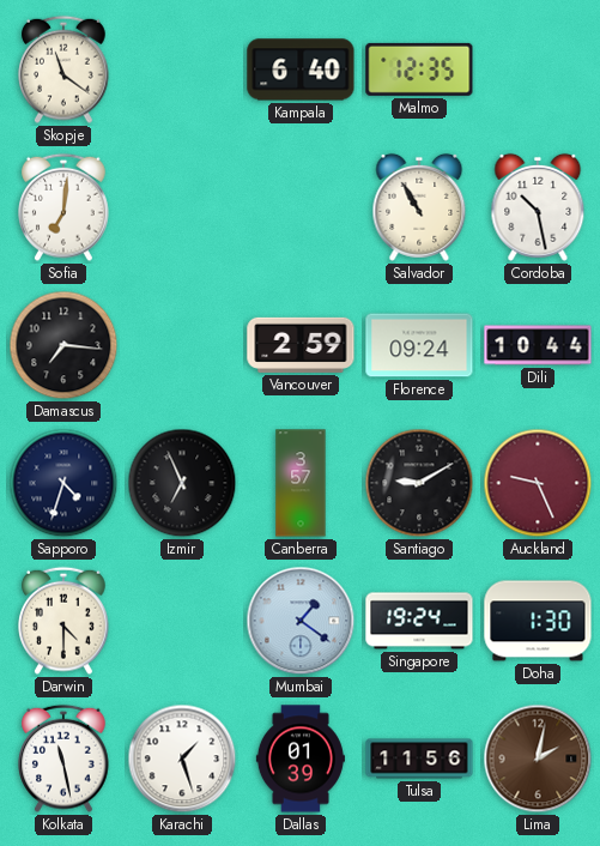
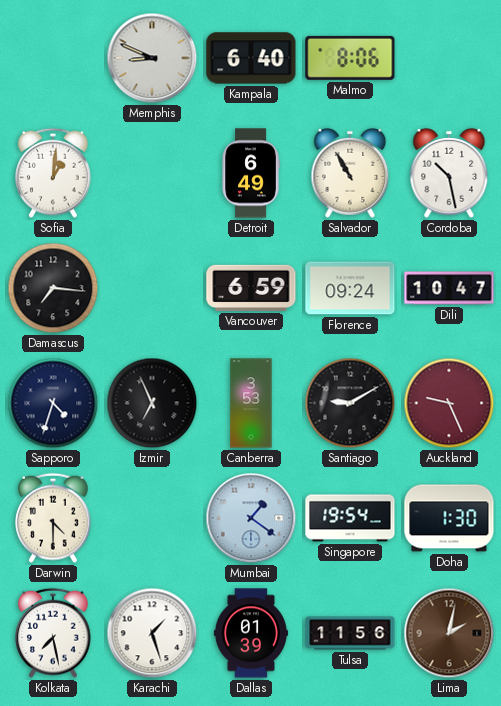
Skopje: 11:21 -> none (63, 70)
Memphis: none -> 8:49 (152, 58)
Malmo: 12:35 -> 8:06 (350, 58)
Sofia: 7:01 -> 1:01 (53, 173)
Detroit: none -> 6:49 (251, 173)
Vancouver: 2:59 -> 6:59 (251, 288)
Dili: 10:44 -> 10:47 (449, 288)
Canberra: 3:57 -> 3:53 (251, 403)
Singapore: 19:24 -> 19:54 (350, 518)
Kolkata: 11:28 -> 7:28 (53, 633)
